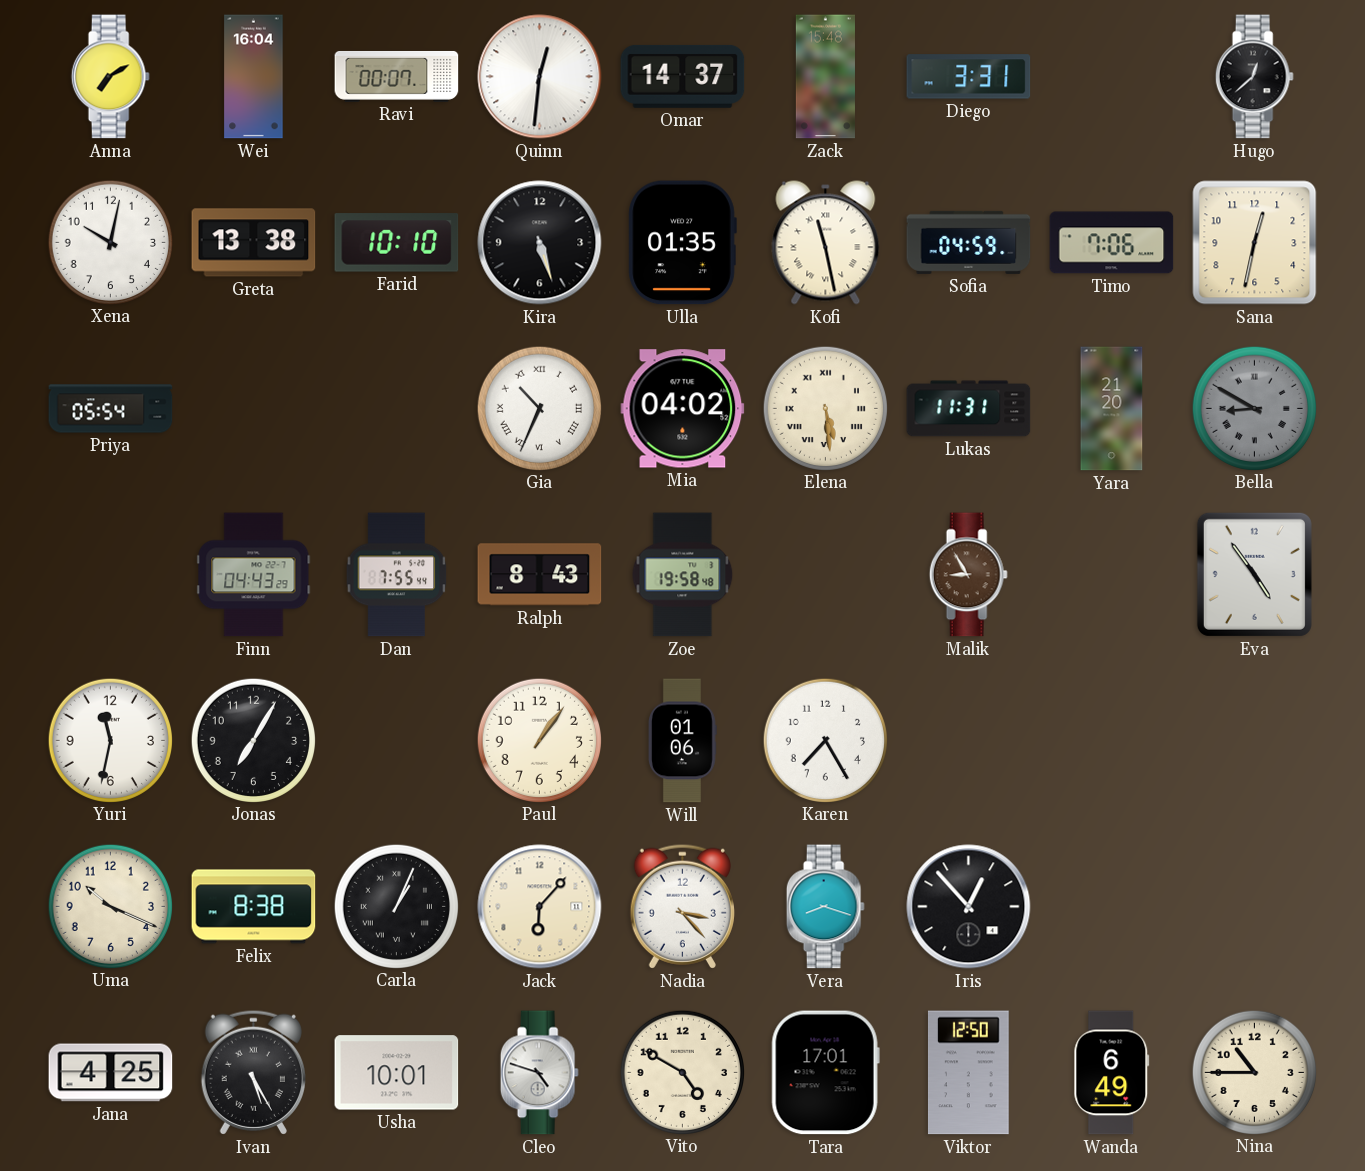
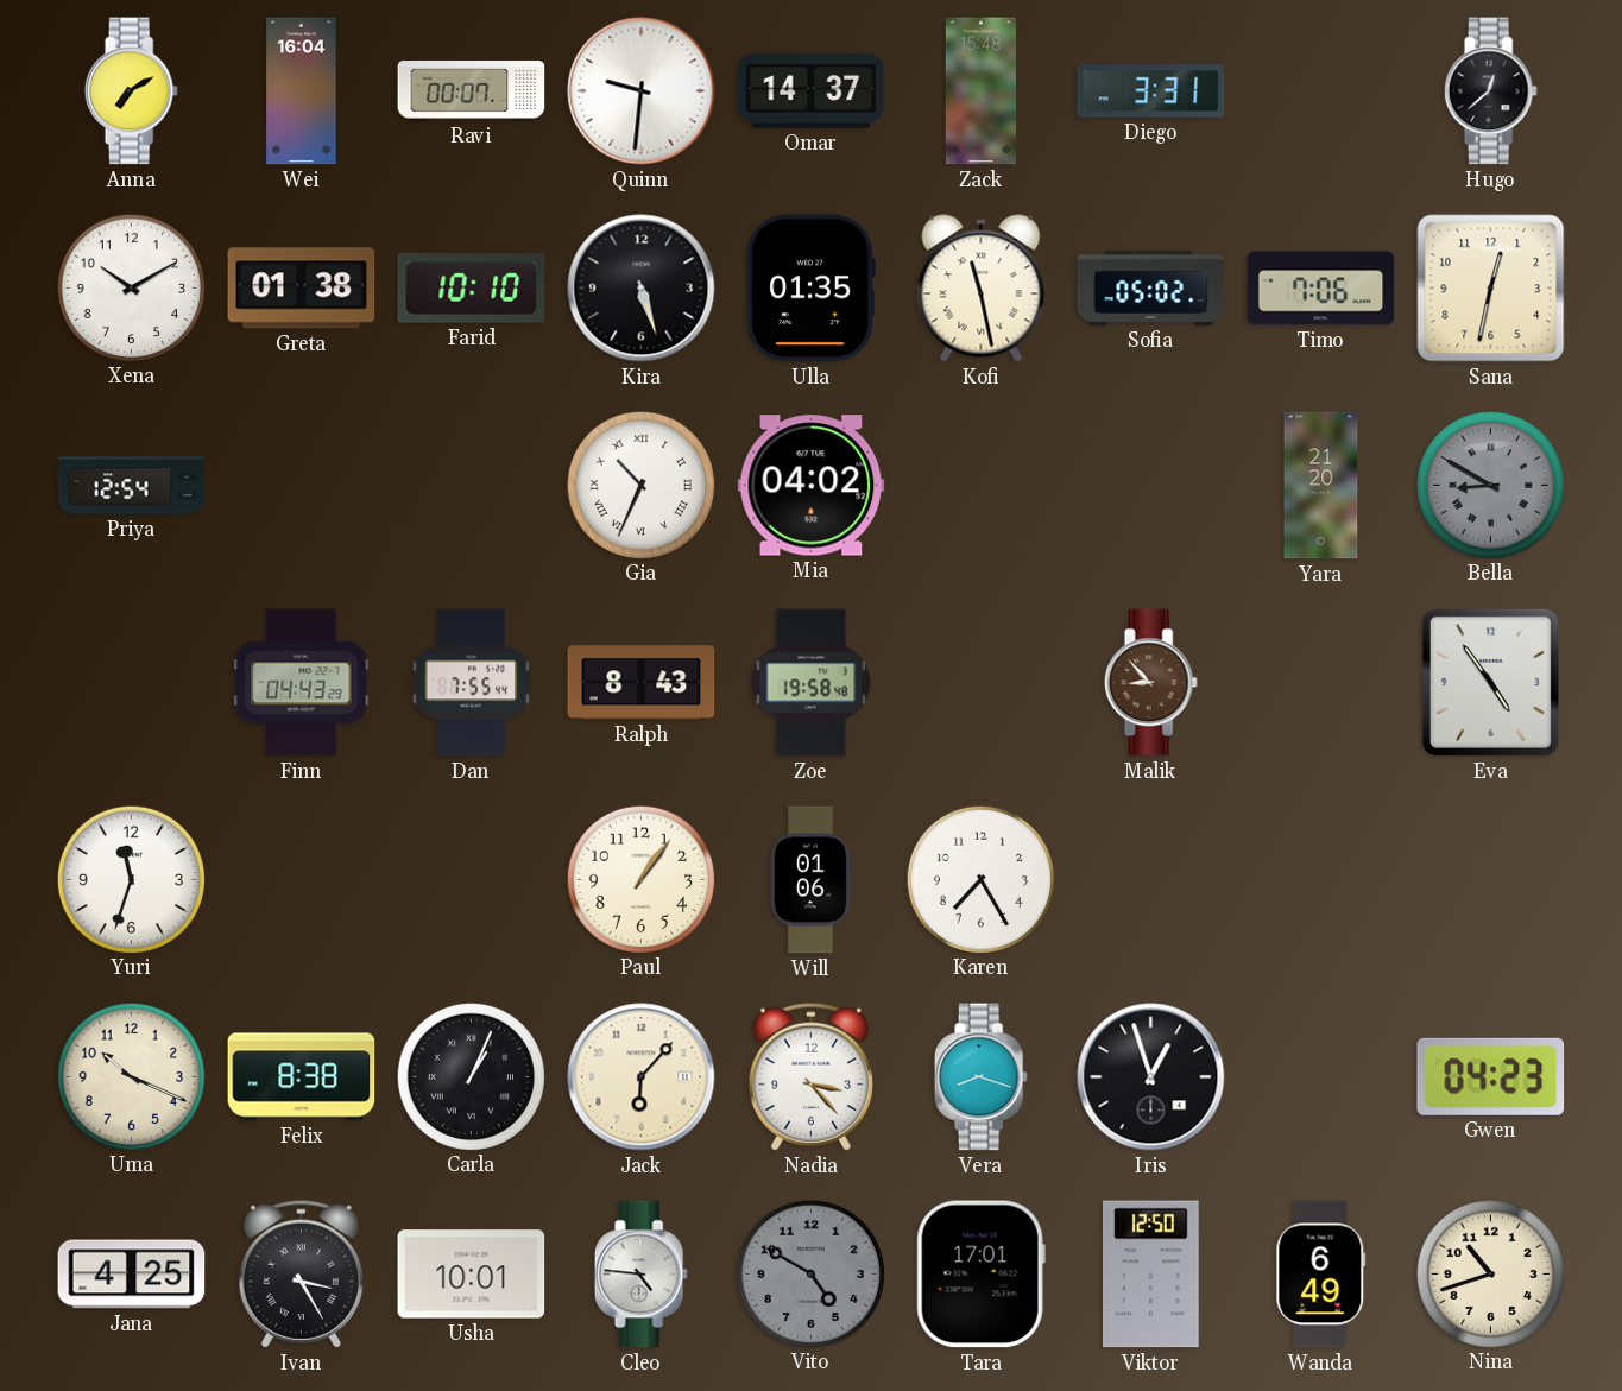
Quinn: 12:31 -> 9:31 (642, 91)
Xena: 10:02 -> 10:10 (131, 287)
Greta: 13:38 -> 01:38 (302, 289)
Sofia: 04:59 -> 05:02 (1151, 287)
Priya: 05:54 -> 12:54 (132, 486)
Elena: 5:29 -> none (825, 408)
Lukas: 11:31 -> none (969, 409)
Malik: 8:55 -> 8:53 (1150, 683)
Yuri: 11:32 -> 11:33 (131, 879)
Jonas: 7:05 -> none (253, 740)
Iris: 12:53 -> 12:57 (1151, 1077)
Gwen: none -> 04:23 (1491, 1076)
Ivan: 5:25 -> 3:25 (301, 1273)
Cleo: 4:48 -> 4:46 (640, 1275)
Vito dial: cream -> grey (810, 1273)
Nina: 10:45 -> 10:42 (1490, 1273)
